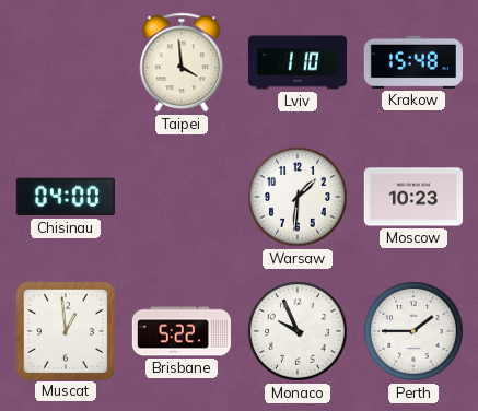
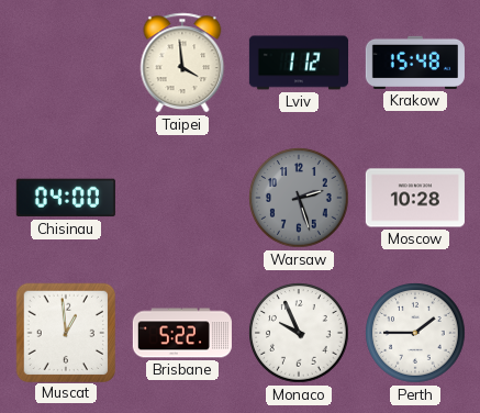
Lviv: 1:10 -> 1:12 (298, 63)
Warsaw: 1:31 -> 2:27 (299, 198)
Warsaw dial: white -> grey (299, 198)
Moscow: 10:23 -> 10:28 (415, 198)
